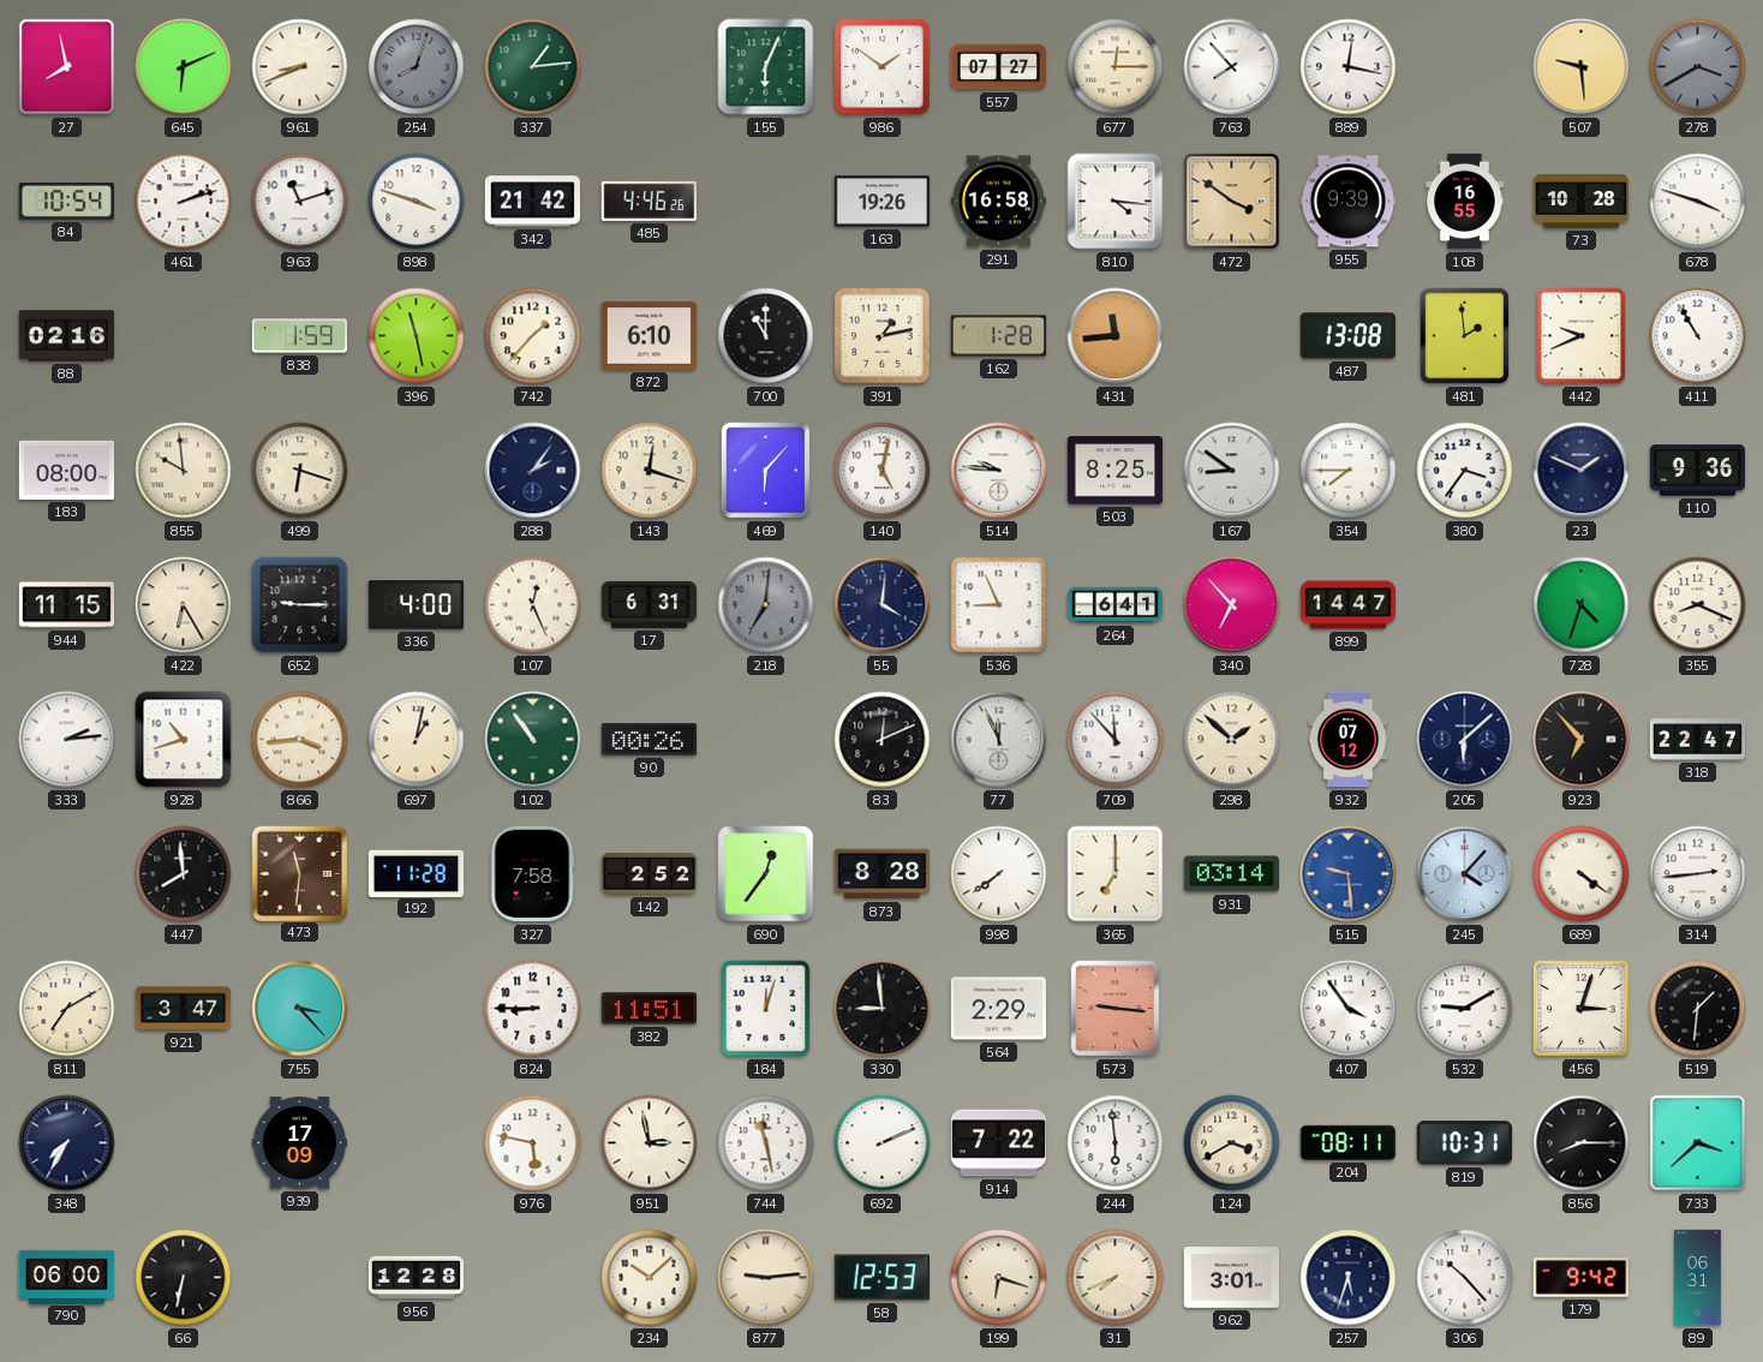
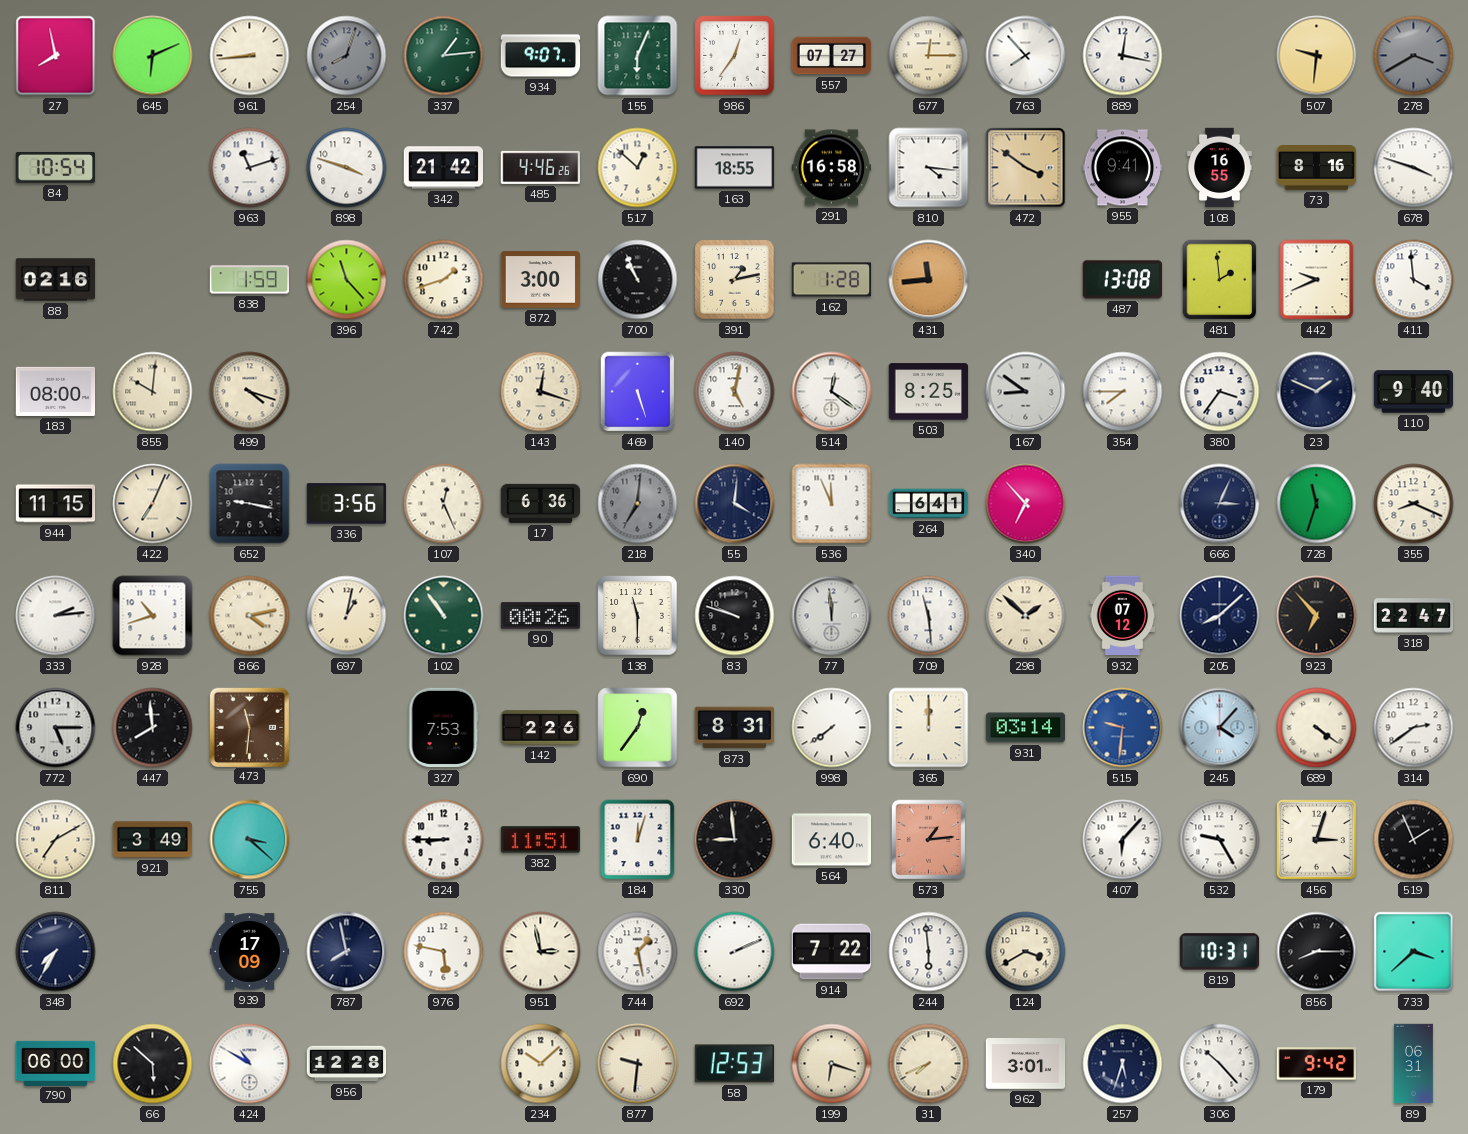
961: 8:41 -> 8:44 (250, 56)
934: none -> 9:07 (541, 56)
986: 1:51 -> 12:36 (735, 56)
507: 9:29 -> 9:31 (1317, 56)
461: 2:12 -> none (184, 202)
517: none -> 12:52 (638, 168)
163: 19:26 -> 18:55 (735, 168)
955: 9:39 -> 9:41 (1123, 168)
73: 10:28 -> 8:16 (1317, 168)
396: 11:28 -> 11:23 (347, 280)
742: 1:37 -> 1:42 (444, 280)
872: 6:10 -> 3:00 (541, 280)
700: 11:00 -> 10:56 (638, 280)
411: 10:55 -> 3:59 (1414, 280)
855: 9:59 -> 10:01 (153, 392)
499: 6:18 -> 4:18 (250, 392)
288: 2:06 -> none (533, 471)
469: 6:07 -> 5:27 (638, 392)
514: 9:46 -> 12:21 (832, 392)
110: 9:36 -> 9:40 (1414, 392)
422: 6:25 -> 7:04 (153, 504)
652: 9:15 -> 9:17 (250, 504)
336: 4:00 -> 3:56 (346, 504)
17: 6:31 -> 6:36 (541, 503)
536: 8:56 -> 11:56 (832, 504)
899: 14:47 -> none (1349, 605)
666: none -> 3:04 (1220, 504)
728: 4:33 -> 11:33 (1317, 504)
866: 3:44 -> 4:13 (250, 616)
138: none -> 11:30 (638, 616)
83: 12:11 -> 9:48 (735, 616)
77: 11:56 -> 11:59 (832, 616)
709: 11:53 -> 11:29 (929, 616)
205: 6:08 -> 8:08 (1220, 616)
772: none -> 5:15 (56, 728)
192: 11:28 -> none (417, 873)
327: 7:58 -> 7:53 (443, 728)
142: 2:52 -> 2:26 (541, 728)
873: 8:28 -> 8:31 (734, 728)
365: 7:00 -> 12:00 (929, 728)
515: 9:29 -> 9:31 (1123, 728)
314: 2:44 -> 2:39 (1414, 728)
921: 3:47 -> 3:49 (153, 840)
755: 3:23 -> 3:22 (250, 840)
564: 2:29 -> 6:40 (832, 840)
573: 9:16 -> 1:14 (929, 840)
407: 3:54 -> 6:07 (1123, 840)
532: 9:10 -> 9:25 (1220, 840)
519: 1:31 -> 1:56 (1414, 840)
787: none -> 7:58 (347, 952)
744: 11:28 -> 1:28 (638, 952)
204: 08:11 -> none (1347, 1142)
66: 6:32 -> 5:52 (153, 1064)
424: none -> 10:50 (250, 1064)
877: 9:14 -> 9:31 (638, 1064)
